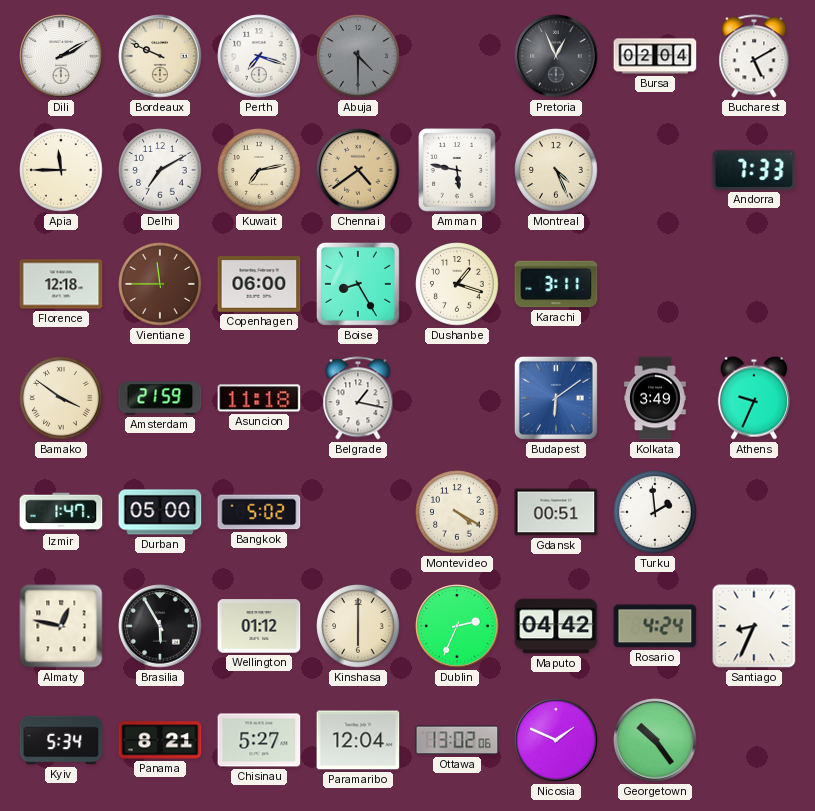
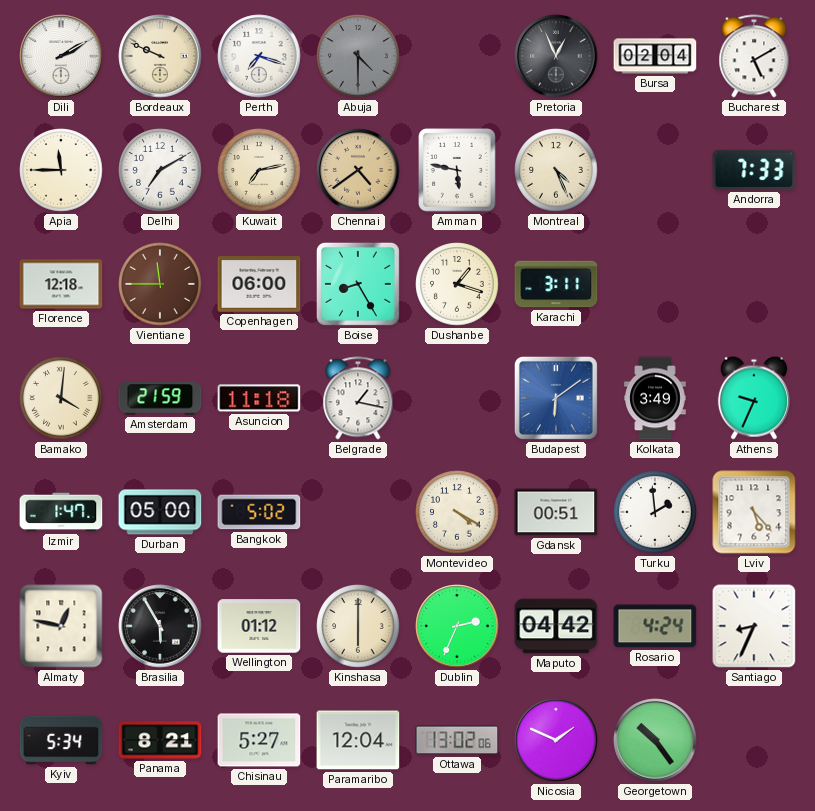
Bamako: 3:51 -> 4:01 (61, 398)
Lviv: none -> 5:23 (754, 512)
